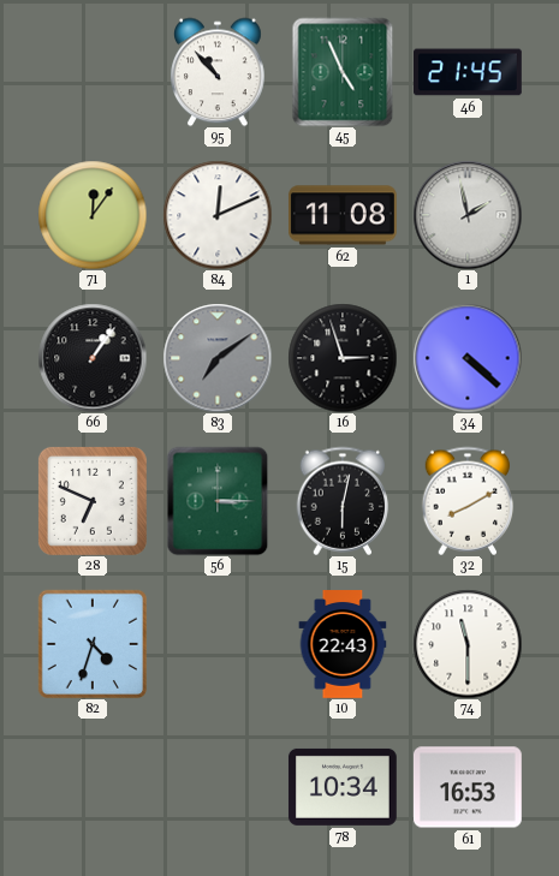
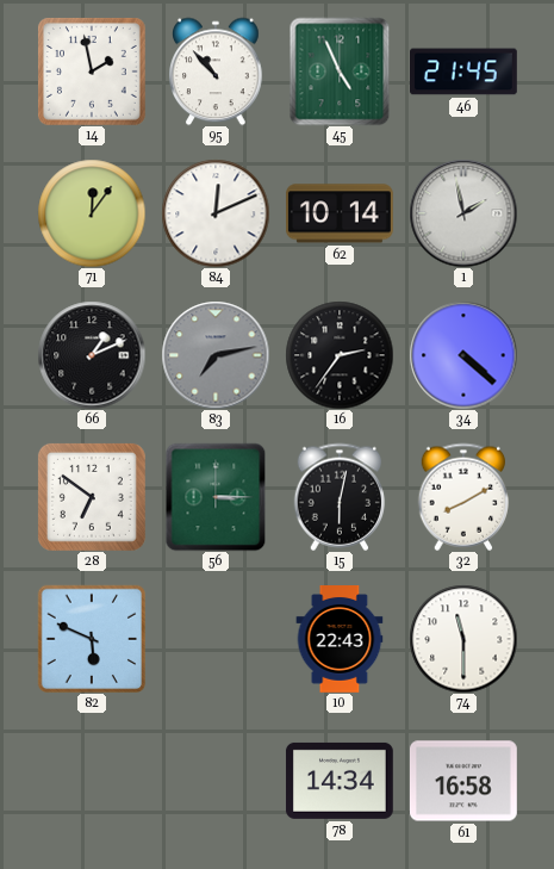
14: none -> 1:58 (92, 72)
62: 11:08 -> 10:14 (340, 213)
66: 1:06 -> 1:11 (92, 355)
83: 7:09 -> 7:13 (216, 355)
16: 2:57 -> 2:36 (340, 355)
28: 6:49 -> 6:51 (92, 497)
82: 4:33 -> 5:49 (92, 639)
78: 10:34 -> 14:34 (340, 781)
61: 16:53 -> 16:58 (463, 781)
